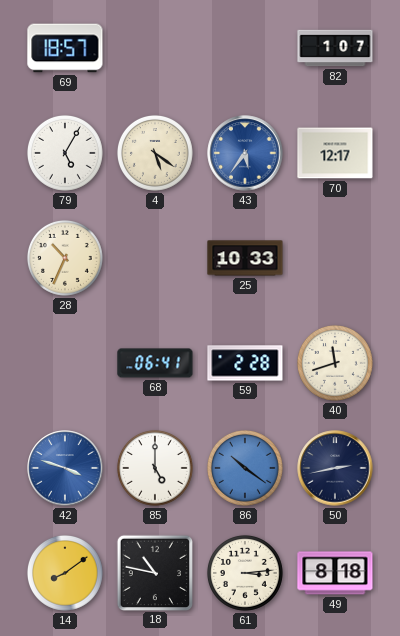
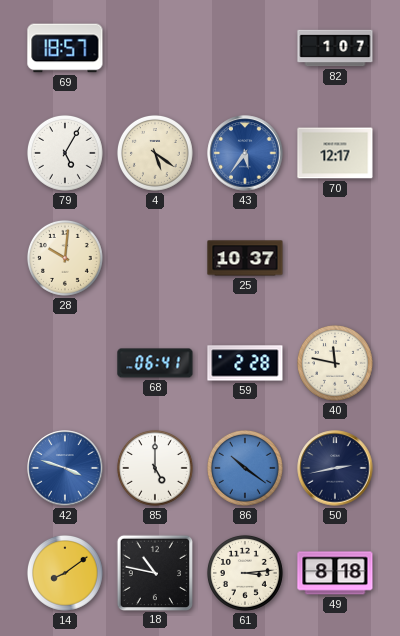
28: 10:34 -> 10:01 (65, 258)
25: 10:33 -> 10:37 (245, 258)
40: 11:42 -> 11:47 (335, 363)
